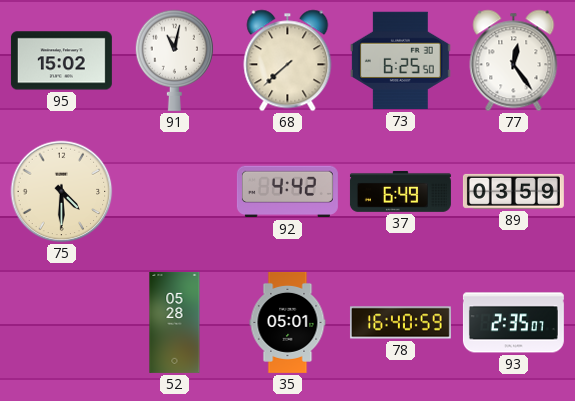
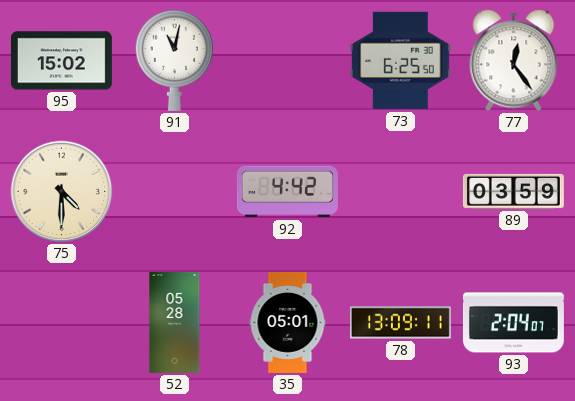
68: 7:38 -> none (288, 61)
37: 6:49 -> none (400, 191)
78: 16:40 -> 13:09 (400, 323)
93: 2:35 -> 2:04 (513, 323)
